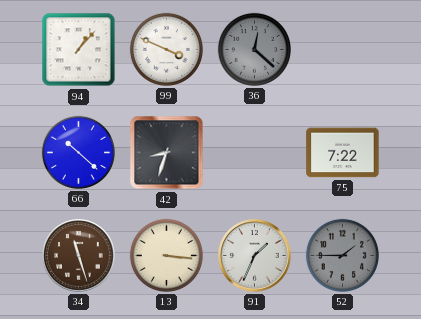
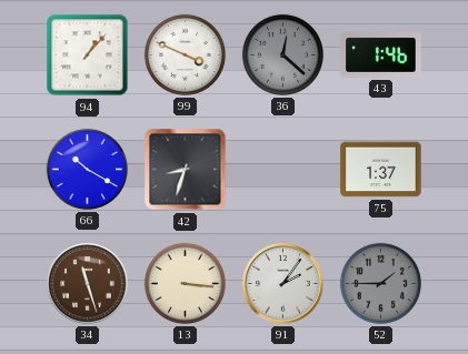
43: none -> 1:46 (381, 55)
66: 10:22 -> 10:20 (87, 169)
75: 7:22 -> 1:37 (381, 170)
91: 1:34 -> 2:06 (283, 284)
